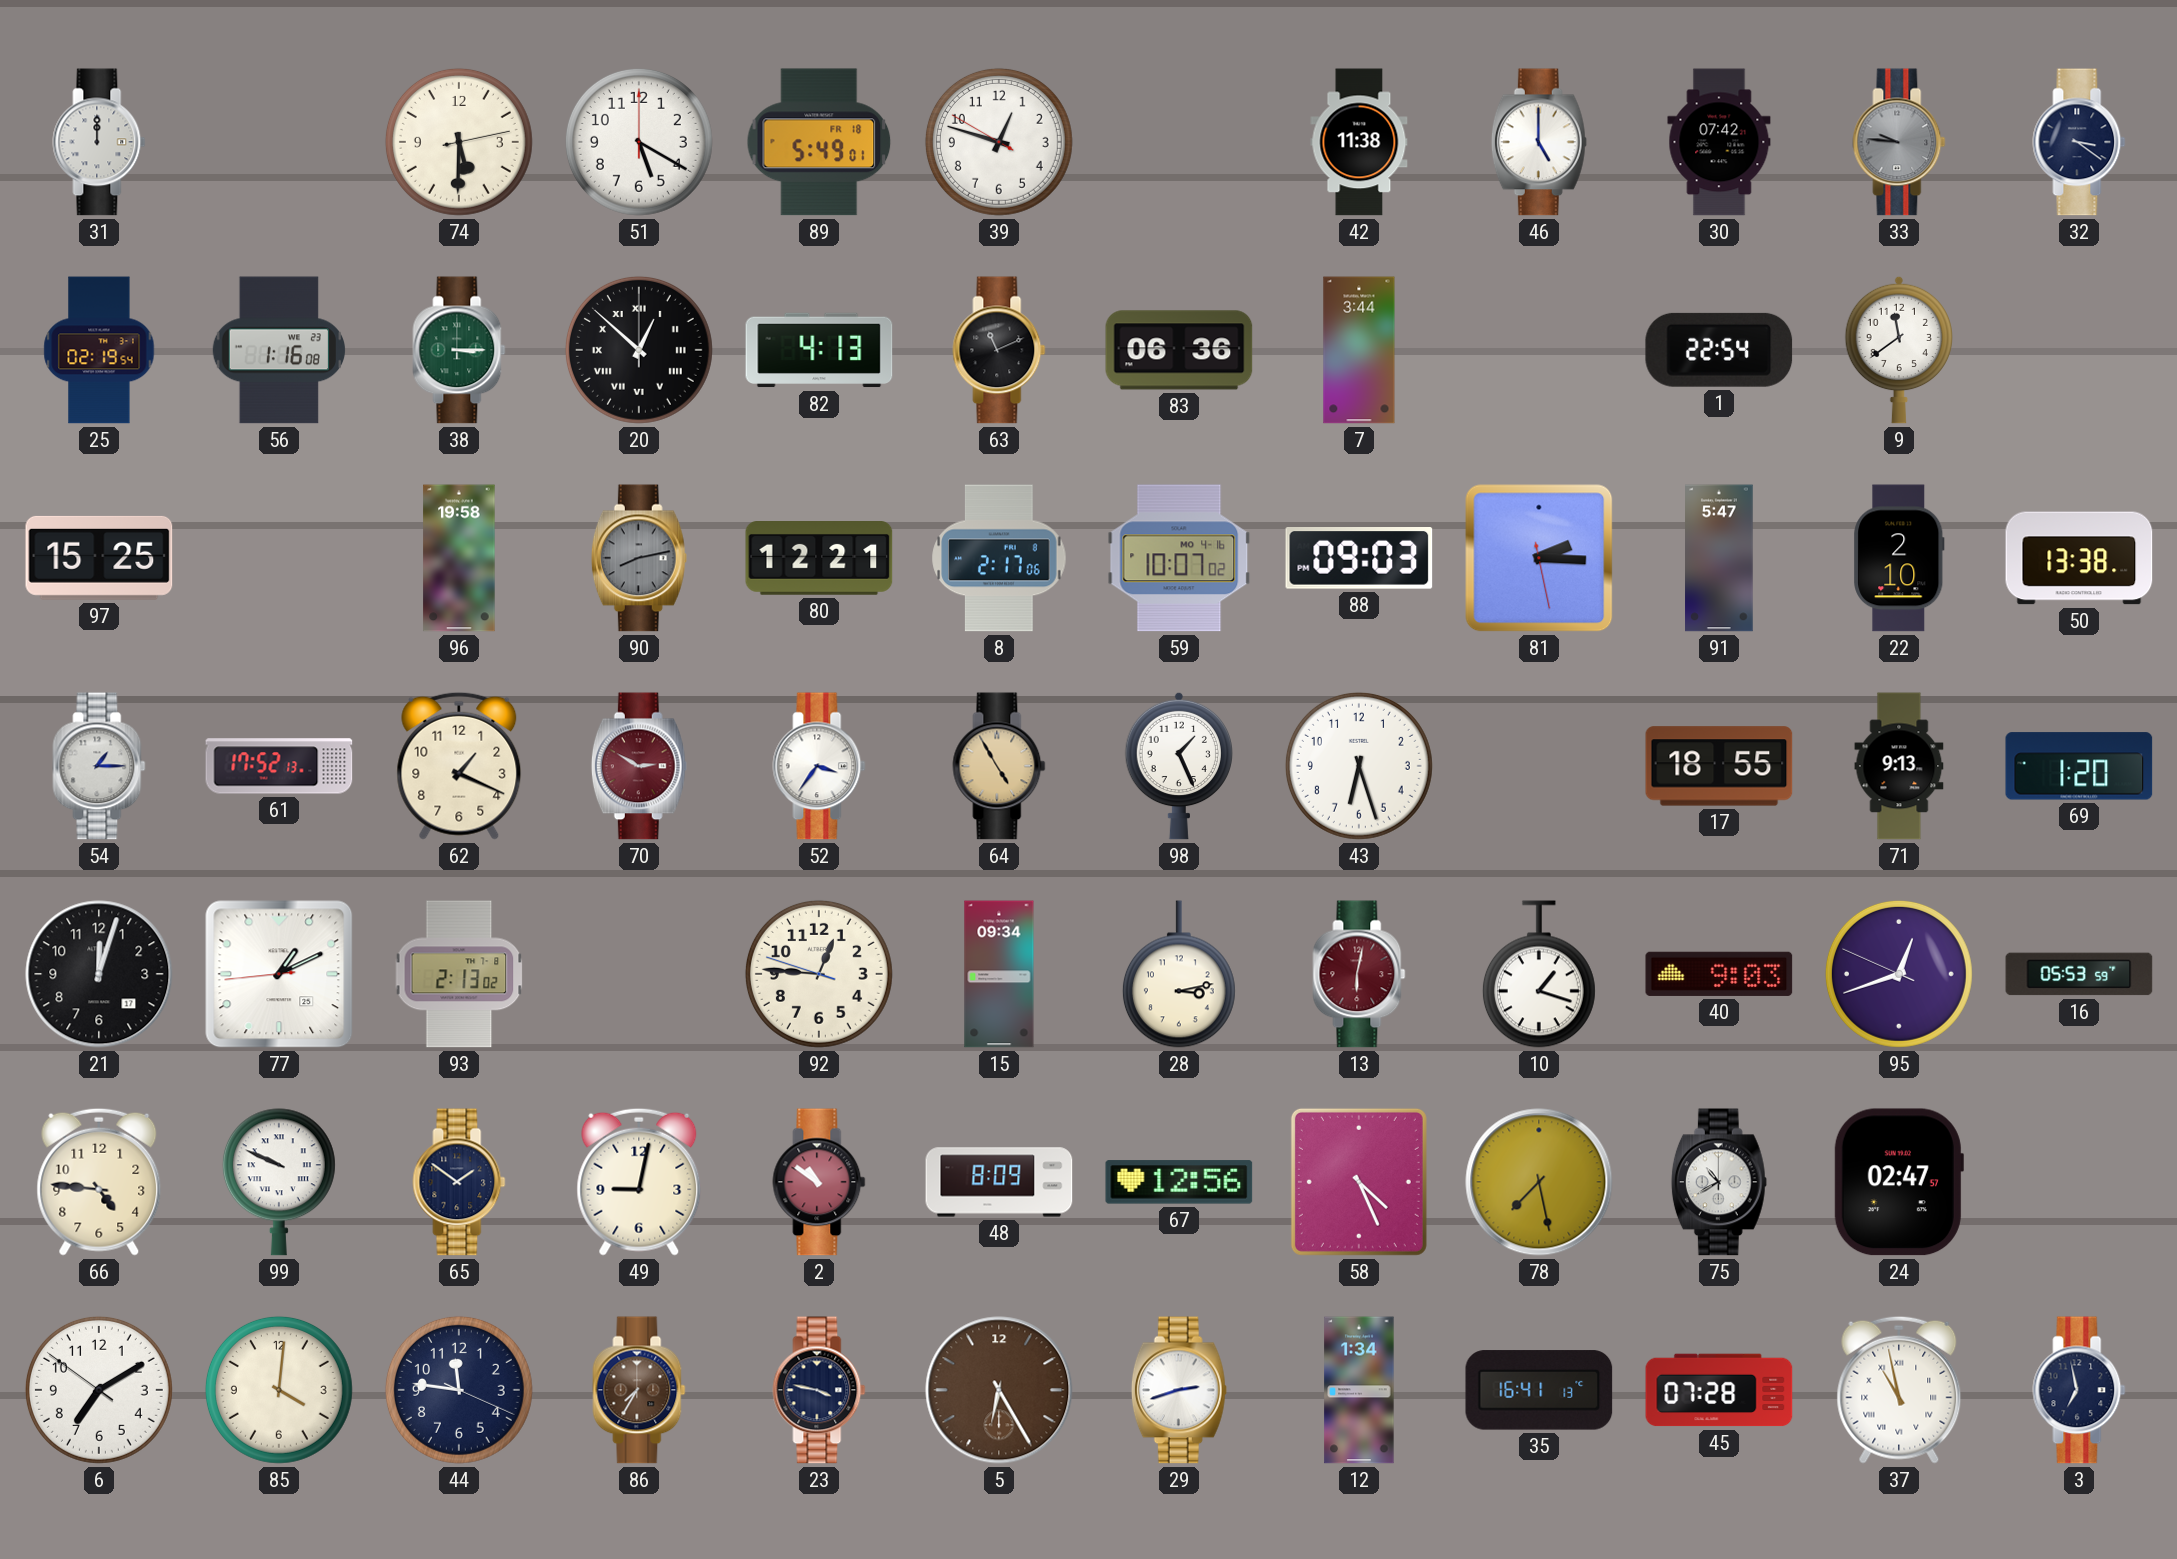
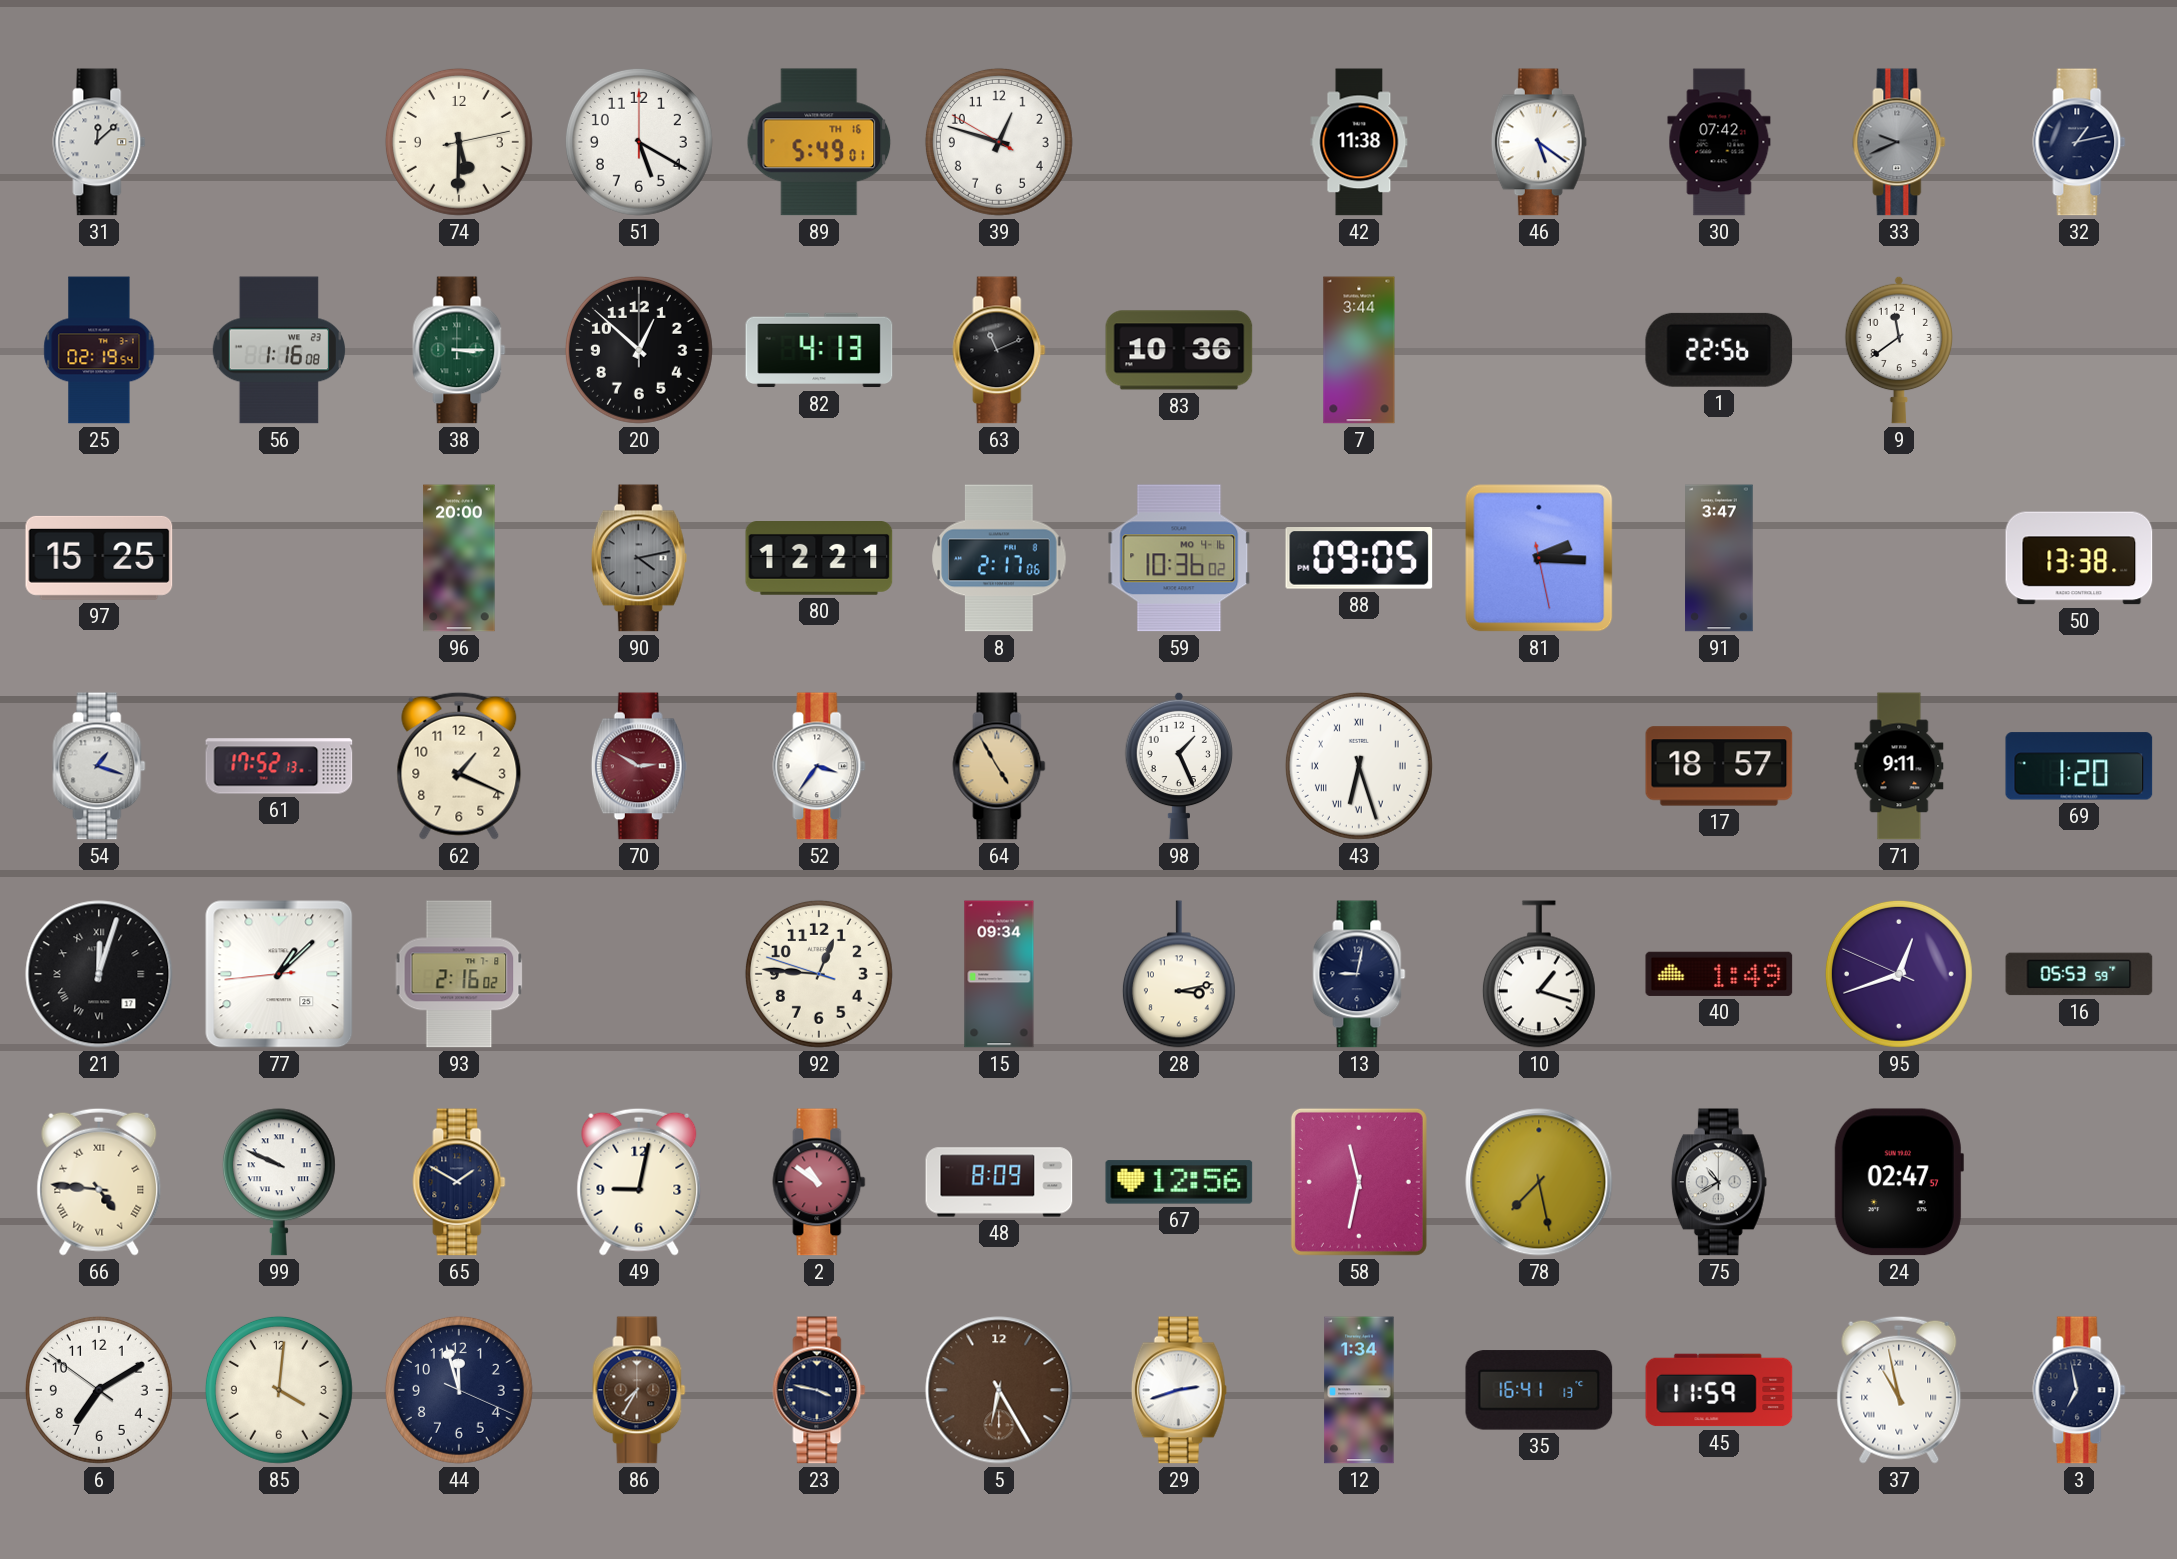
31: 12:00 -> 12:08 (99, 142)
89 date: FR 18 -> TH 16 (819, 142)
46: 5:00 -> 5:21 (1539, 142)
33: 9:46 -> 9:41 (1899, 142)
32: 3:21 -> 1:13 (2079, 142)
20 numerals: Roman -> Arabic (639, 350)
83: 06:36 -> 10:36 (1179, 350)
1: 22:54 -> 22:56 (1719, 350)
96: 19:58 -> 20:00 (459, 558)
90: 8:13 -> 4:13 (639, 558)
59: 10:07 -> 10:36 (1179, 558)
88: 09:03 -> 09:05 (1359, 559)
91: 5:47 -> 3:47 (1719, 558)
22: 2:10 -> none (1899, 558)
54: 1:15 -> 1:18 (99, 766)
43 numerals: Arabic -> Roman (1359, 766)
17: 18:55 -> 18:57 (1719, 766)
71: 9:13 -> 9:11 (1899, 766)
21 numerals: Arabic -> Roman (99, 974)
77: 1:10 -> 1:07 (279, 974)
93: 2:13 -> 2:16 (459, 974)
13: 6:02 -> 9:02 (1359, 974)
13 dial: burgundy -> navy (1359, 974)
40: 9:03 -> 1:49 (1719, 974)
66 numerals: Arabic -> Roman (99, 1182)
65: 1:51 -> 1:50 (459, 1182)
58: 4:26 -> 11:32 (1359, 1182)
44: 11:46 -> 11:57 (459, 1390)
45: 07:28 -> 11:59 (1719, 1390)
